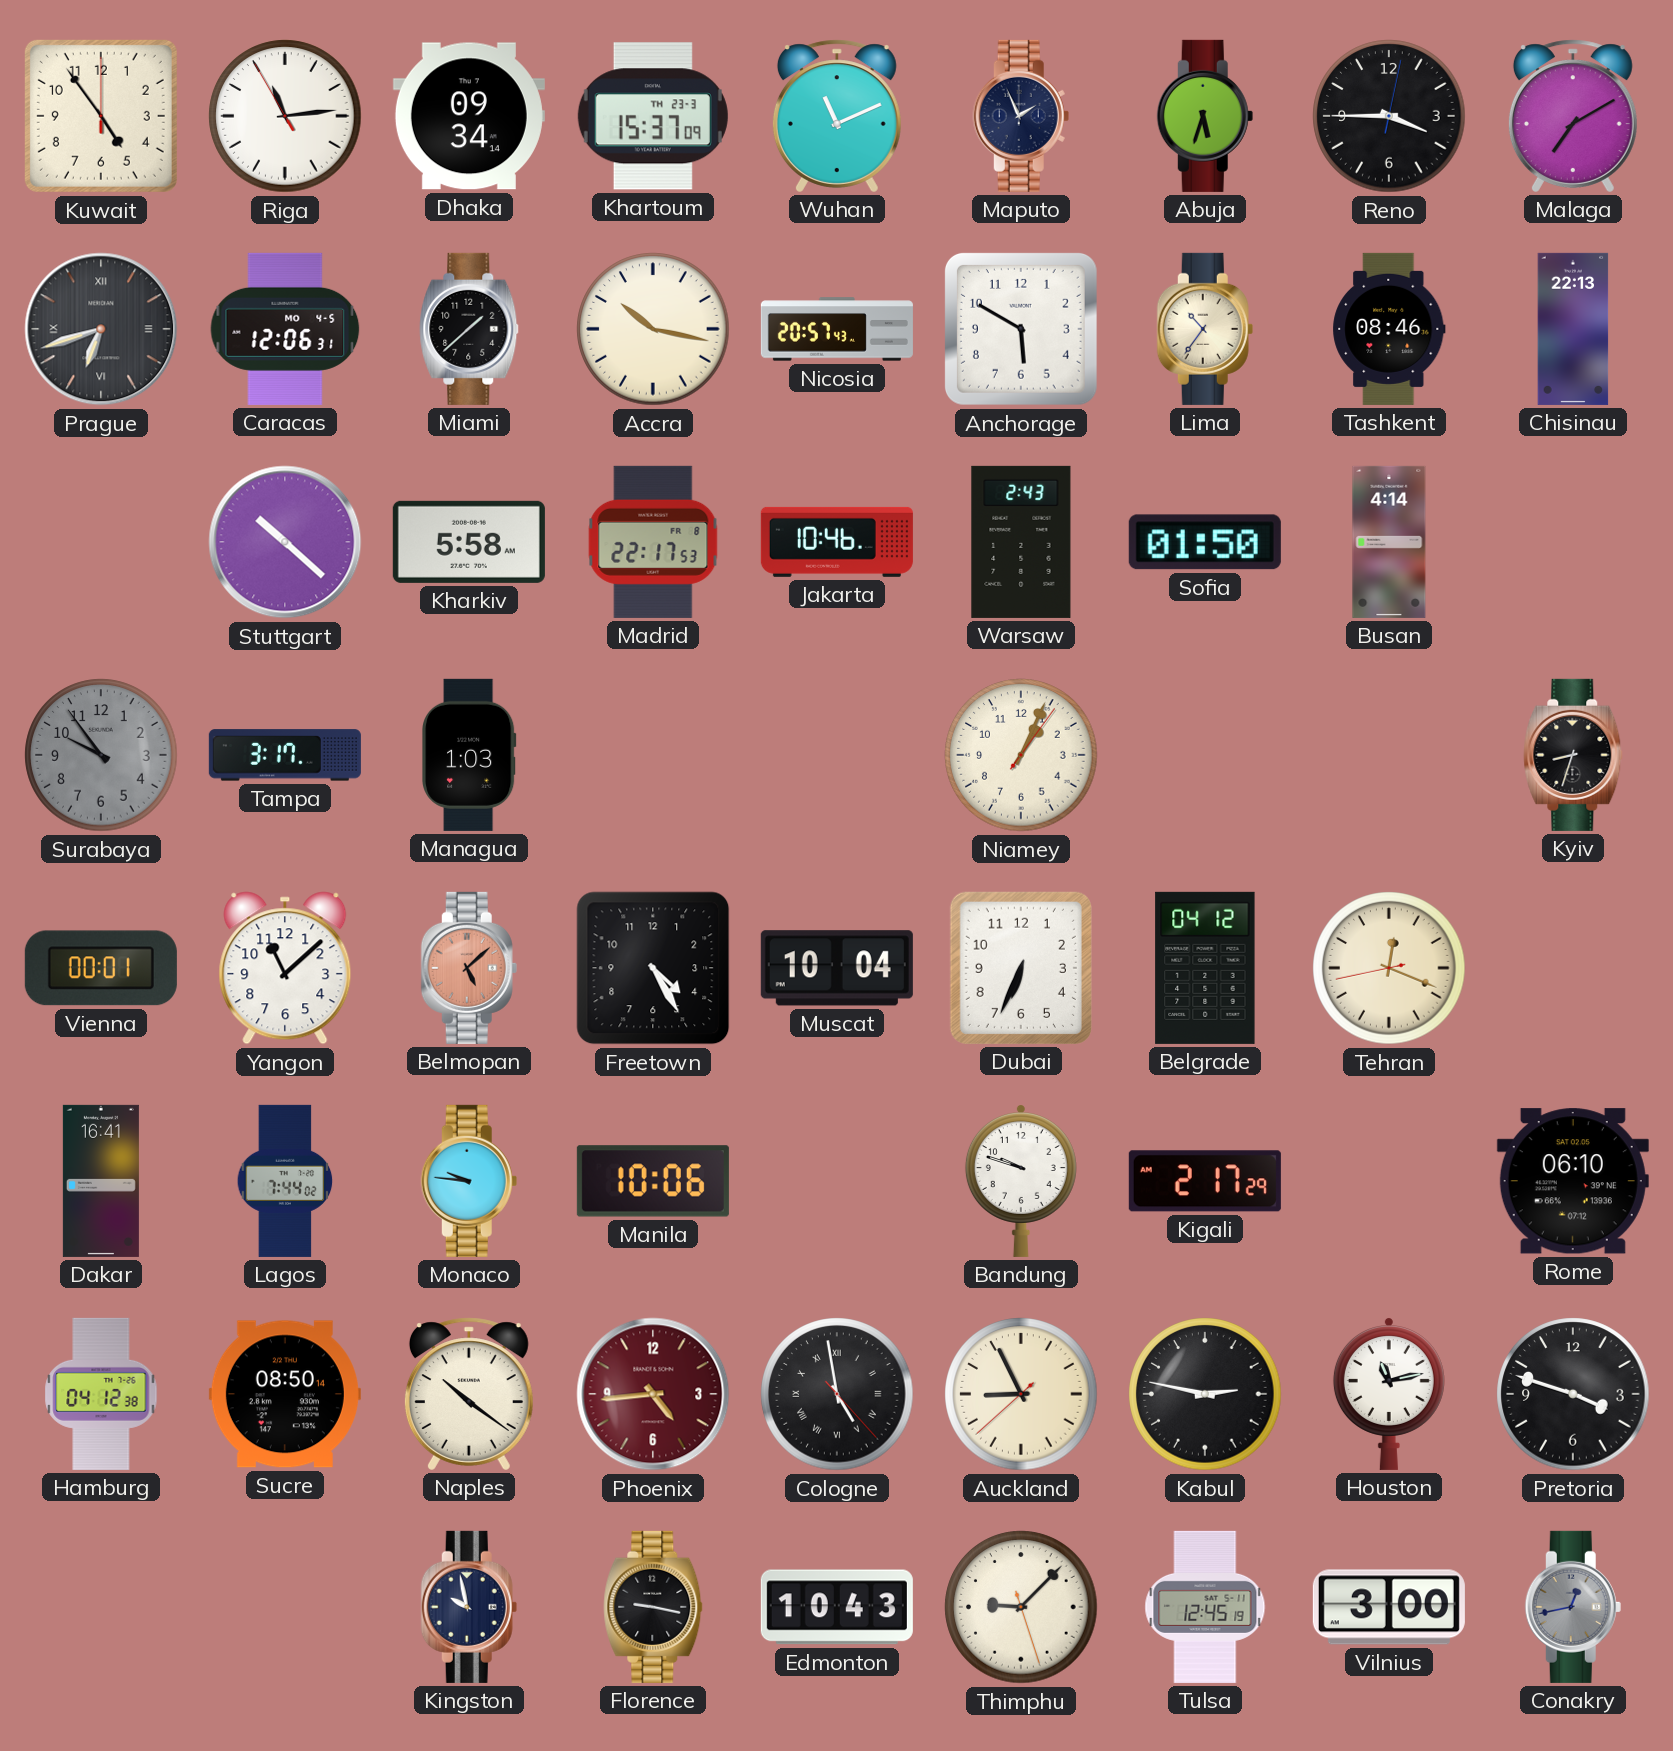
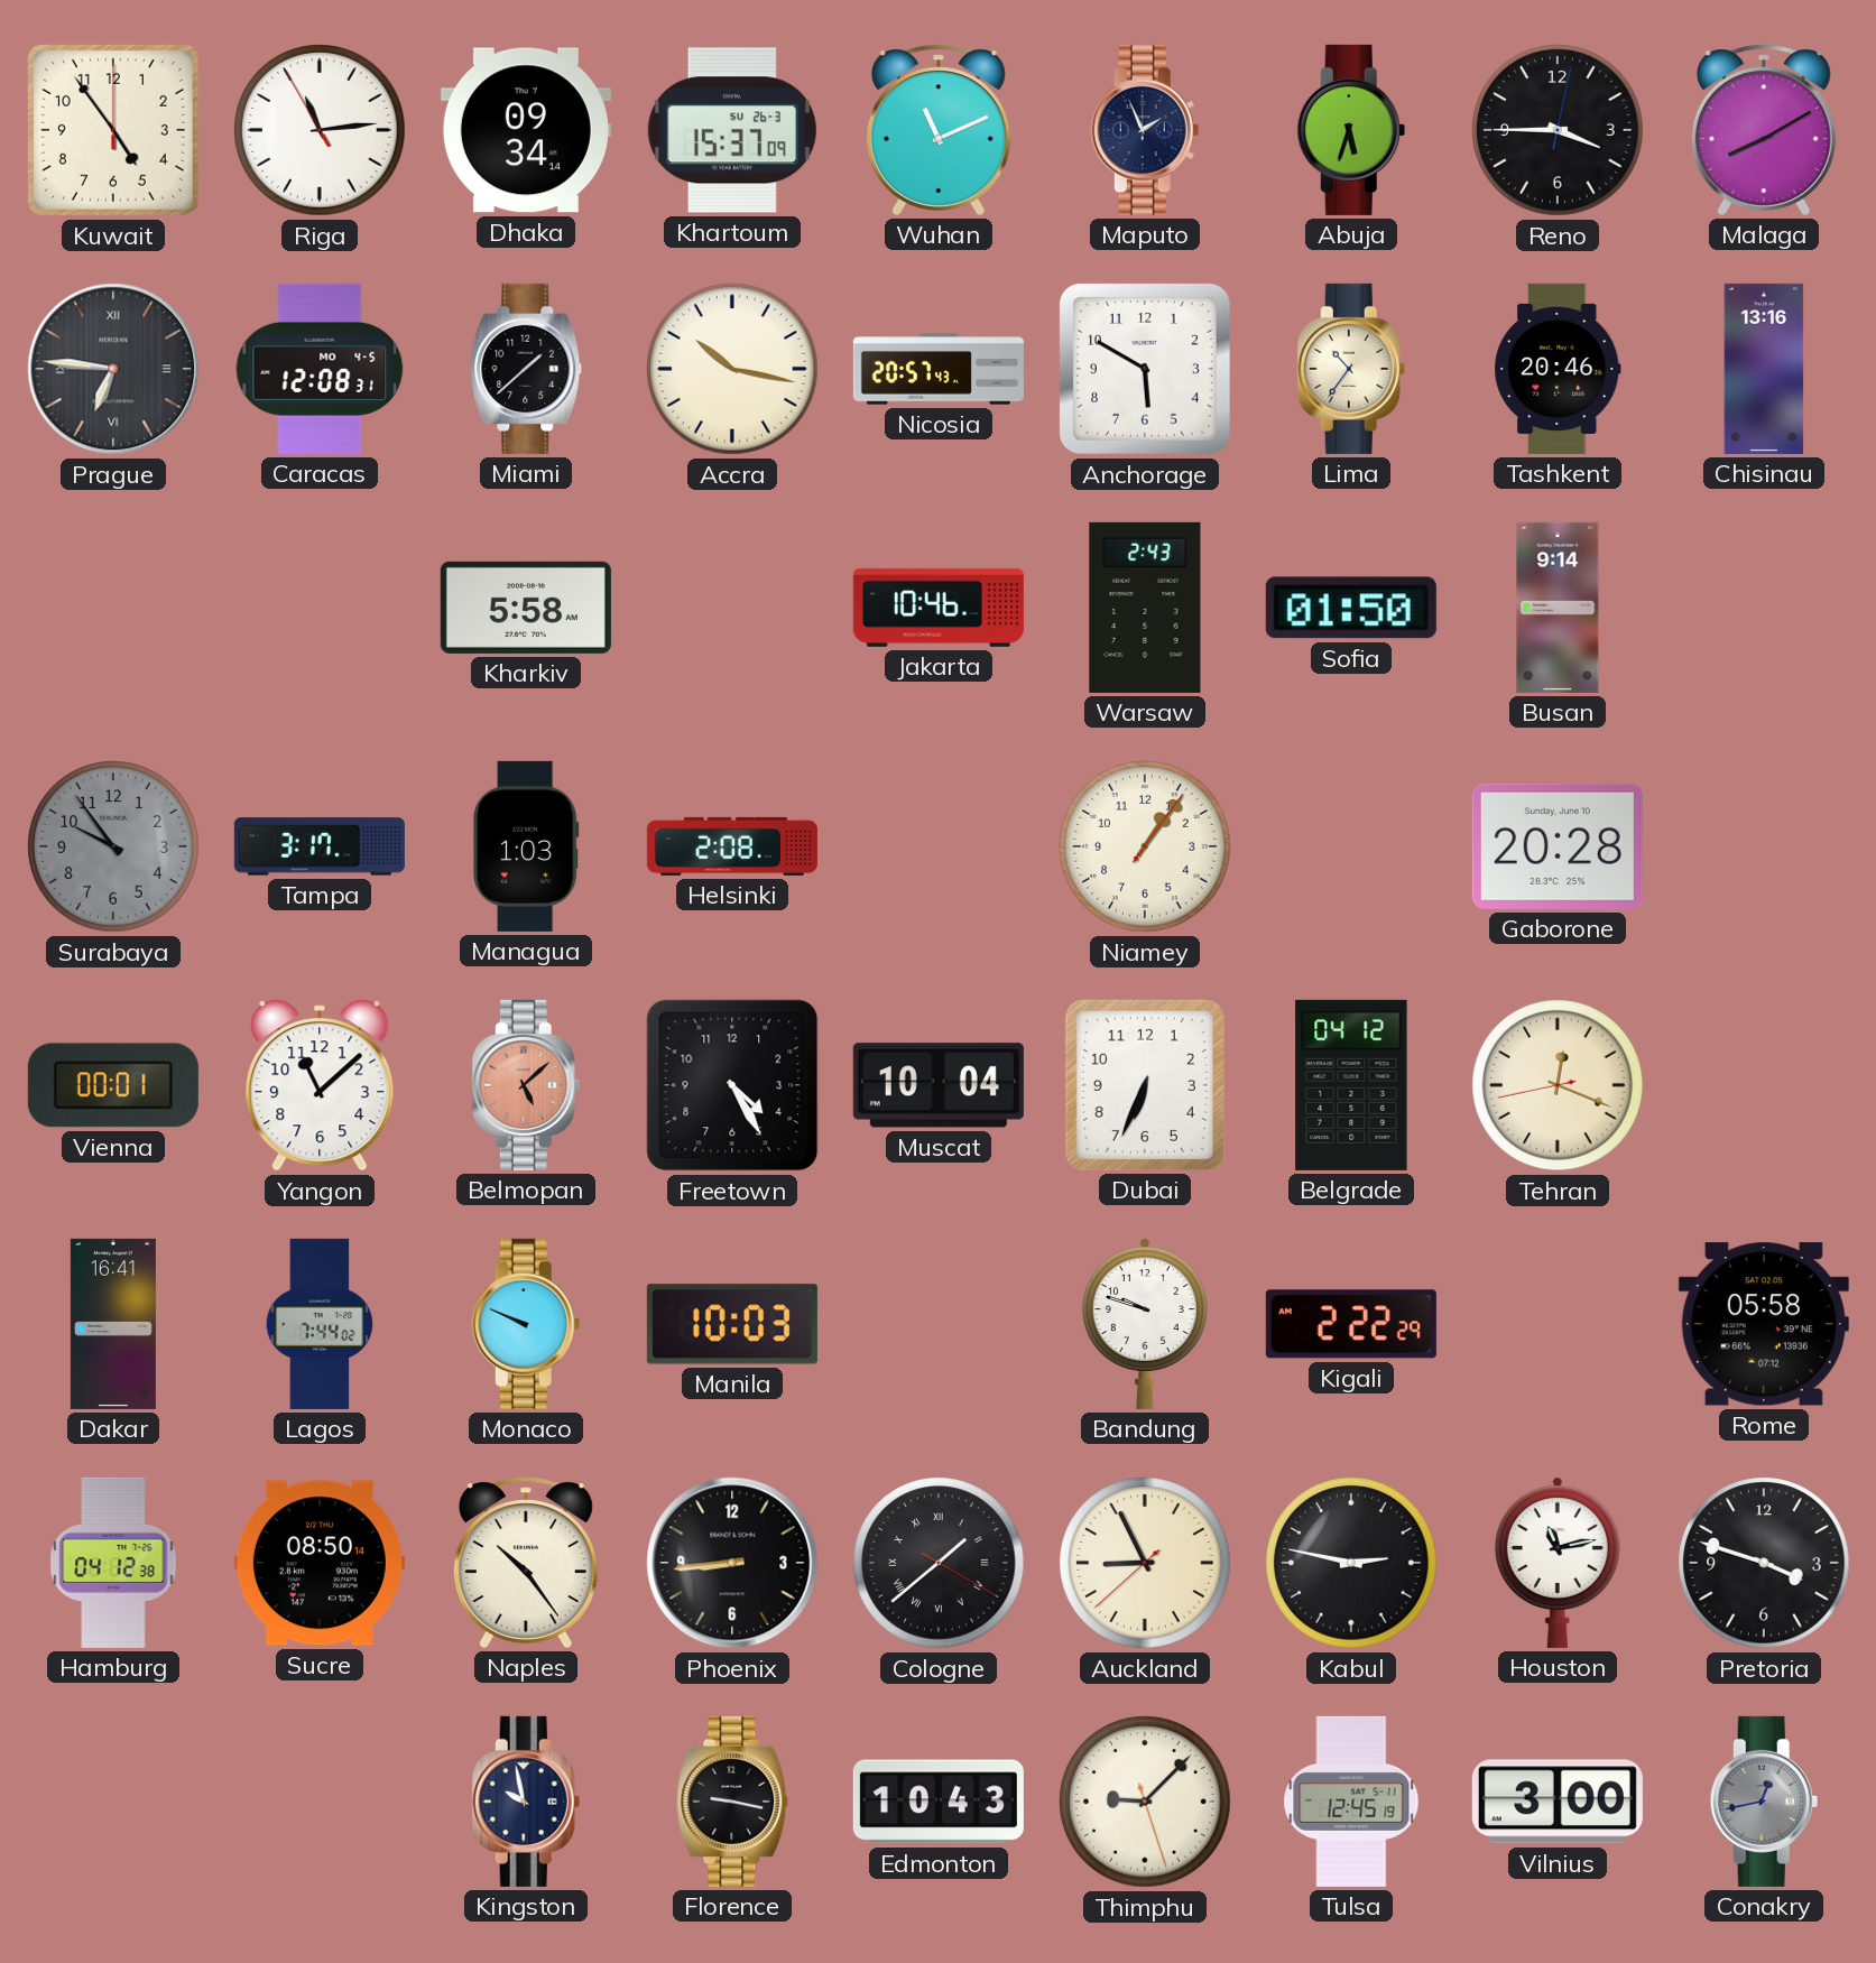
Khartoum date: TH 23-3 -> SU 26-3 (732, 130)
Malaga: 7:10 -> 8:10 (1764, 130)
Prague: 6:42 -> 6:46 (113, 369)
Caracas: 12:06 -> 12:08 (320, 369)
Tashkent: 08:46 -> 20:46 (1558, 369)
Chisinau: 22:13 -> 13:16 (1764, 369)
Stuttgart: 10:22 -> none (285, 542)
Madrid: 22:17 -> none (653, 542)
Busan: 4:14 -> 9:14 (1558, 608)
Helsinki: none -> 2:08 (732, 846)
Niamey: 1:04 -> 1:06 (1145, 846)
Gaborone: none -> 20:28 (1558, 846)
Kyiv: 8:33 -> none (1573, 755)
Monaco: 9:46 -> 9:49 (526, 1324)
Manila: 10:06 -> 10:03 (732, 1324)
Kigali: 2:17 -> 2:22 (1351, 1324)
Rome: 06:10 -> 05:58 (1764, 1324)
Naples: 10:21 -> 10:24 (526, 1563)
Phoenix: 4:44 -> 8:44 (732, 1563)
Phoenix dial: burgundy -> black (732, 1563)
Cologne: 4:58 -> 1:38 (939, 1563)
